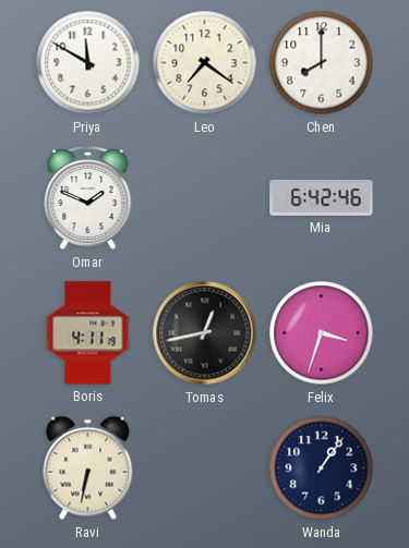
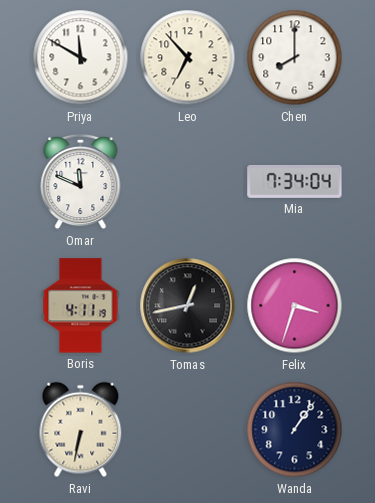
Leo: 7:21 -> 6:53 (188, 58)
Omar: 1:49 -> 11:49 (81, 182)
Mia: 6:42 -> 7:34 (295, 181)
